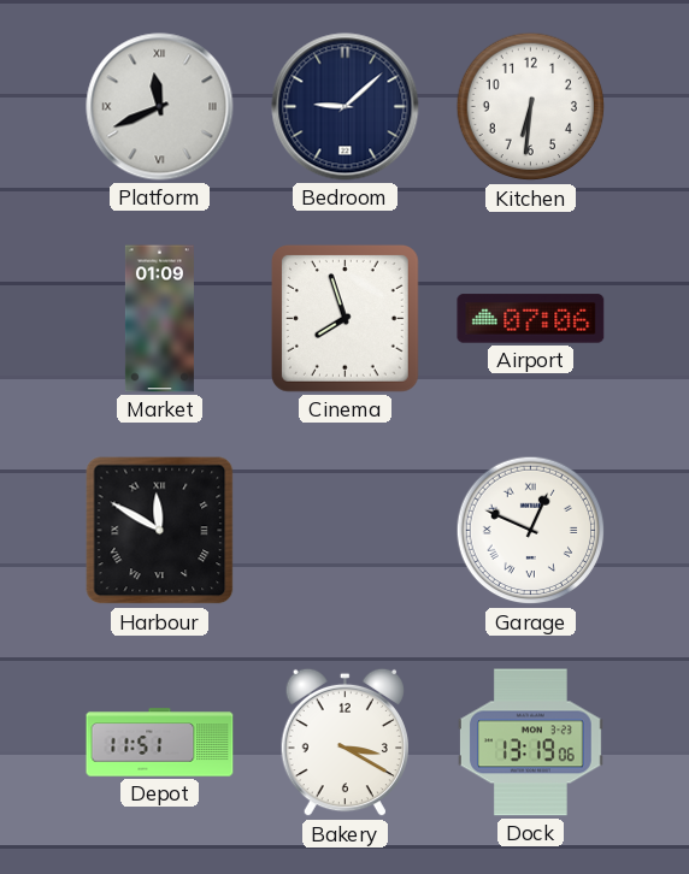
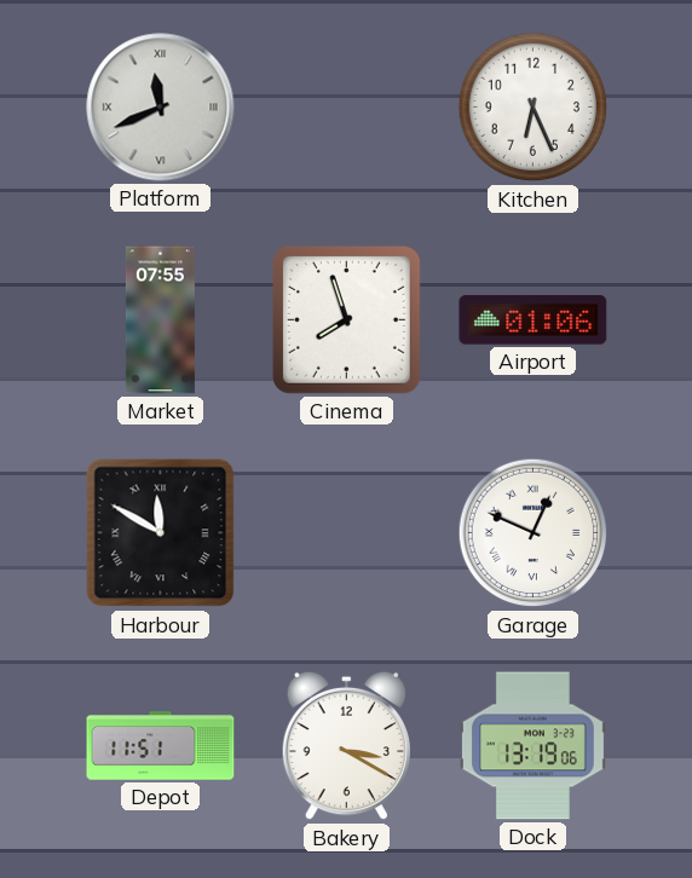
Bedroom: 9:08 -> none (346, 107)
Kitchen: 6:31 -> 6:26 (534, 108)
Market: 01:09 -> 07:55 (160, 320)
Airport: 07:06 -> 01:06 (534, 320)
